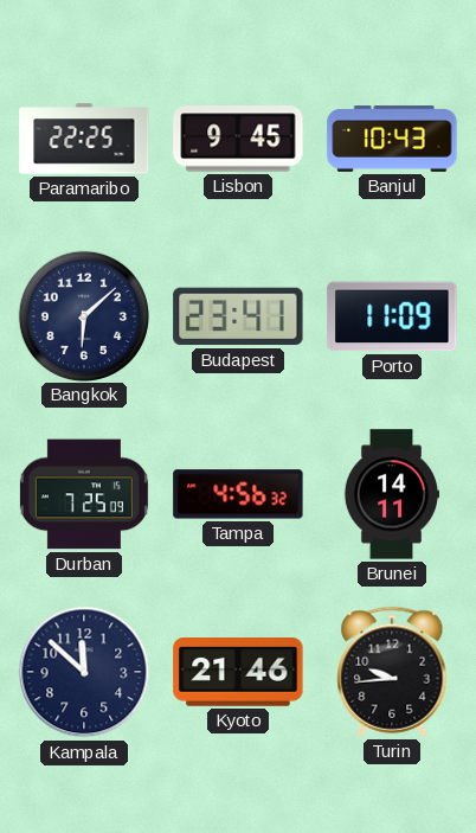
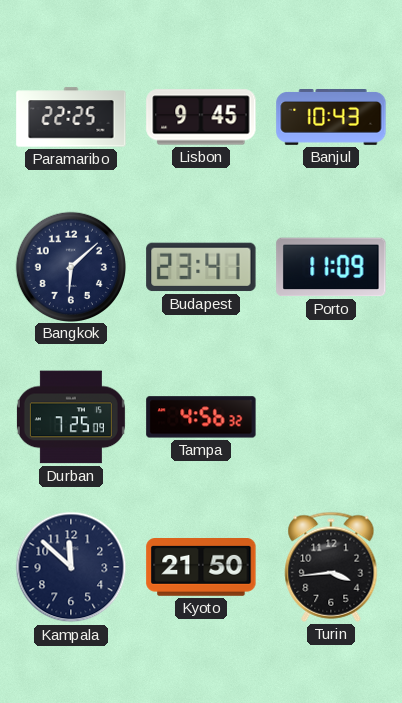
Brunei: 14:11 -> none (392, 494)
Kyoto: 21:46 -> 21:50 (201, 568)
Turin: 9:44 -> 3:44 (331, 567)
